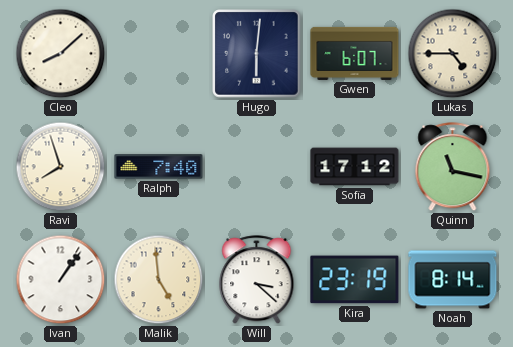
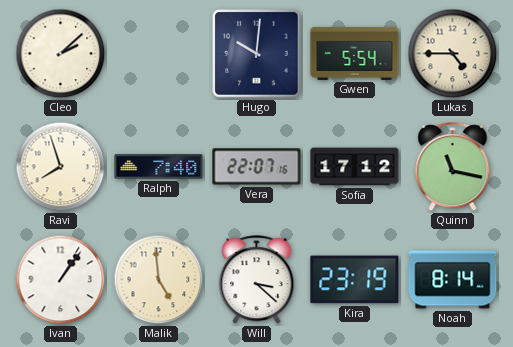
Cleo: 8:08 -> 2:08 (61, 54)
Hugo: 6:01 -> 10:01 (257, 54)
Gwen: 6:07 -> 5:54 (355, 53)
Vera: none -> 22:07 (257, 167)
